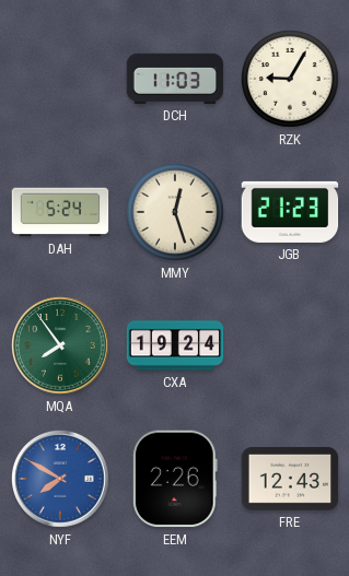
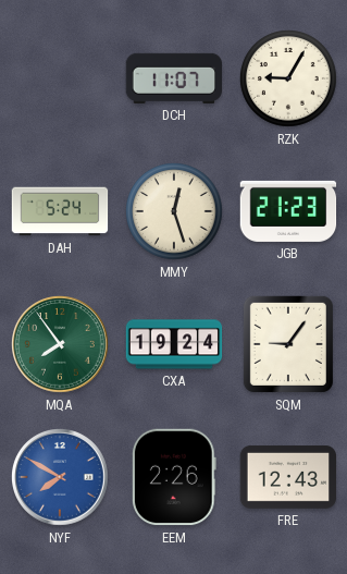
DCH: 11:03 -> 11:07 (174, 78)
SQM: none -> 9:06 (288, 344)
